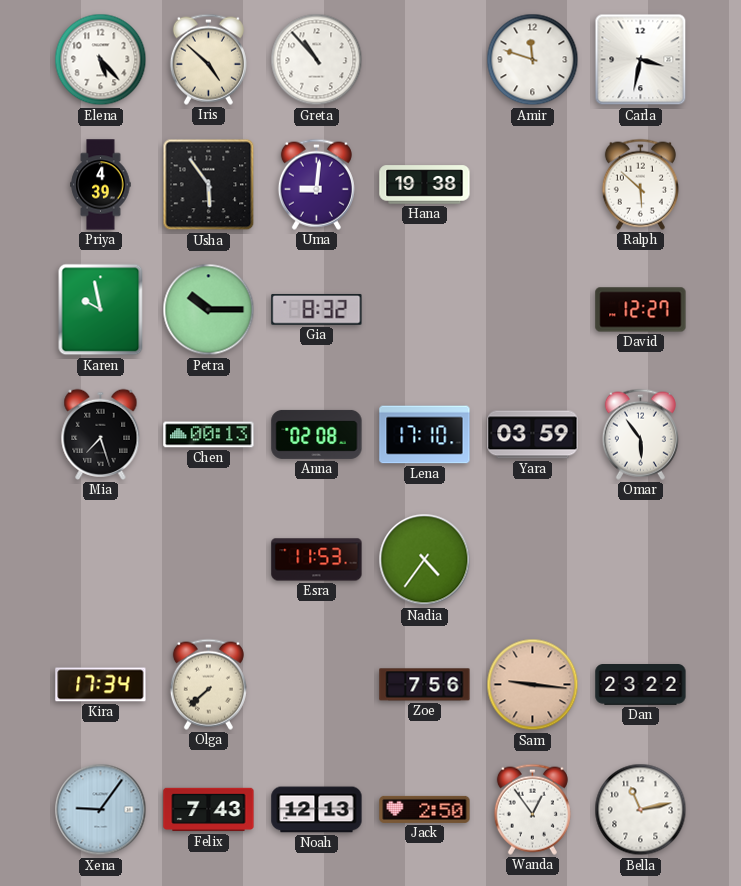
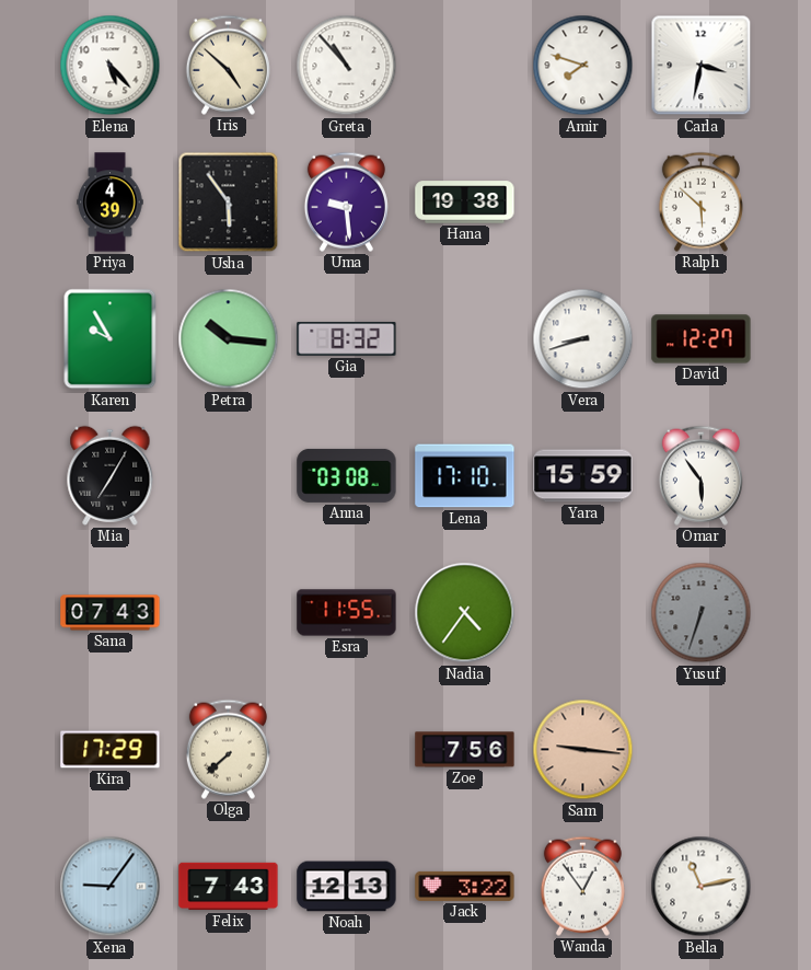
Amir: 11:48 -> 7:48 (583, 66)
Uma: 9:01 -> 9:29 (346, 201)
Karen: 9:58 -> 9:55 (111, 339)
Petra: 10:15 -> 10:16 (229, 339)
Vera: none -> 8:42 (583, 339)
Mia: 7:27 -> 7:05 (111, 475)
Chen: 00:13 -> none (209, 435)
Anna: 02:08 -> 03:08 (347, 475)
Yara: 03:59 -> 15:59 (583, 476)
Sana: none -> 07:43 (111, 613)
Esra: 11:53 -> 11:55 (347, 613)
Yusuf: none -> 6:33 (702, 613)
Kira: 17:34 -> 17:29 (111, 750)
Dan: 23:22 -> none (641, 685)
Jack: 2:50 -> 3:22 (465, 886)
